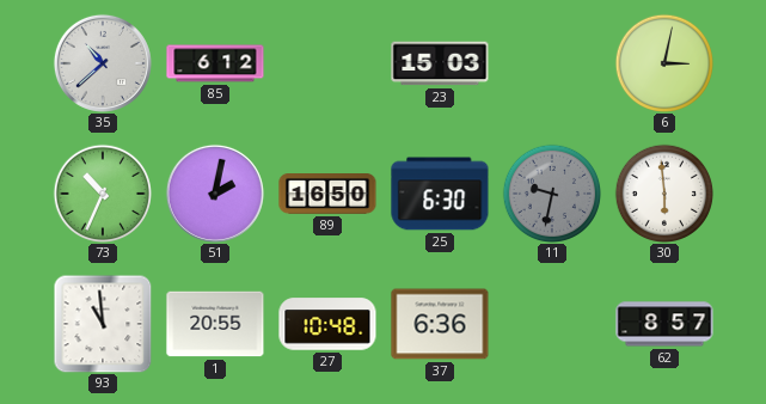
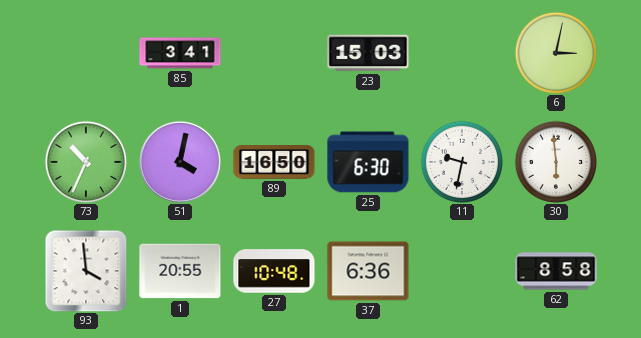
35: 10:38 -> none (103, 63)
85: 6:12 -> 3:41 (180, 53)
51: 2:02 -> 4:02 (180, 162)
11 dial: grey -> white (461, 161)
93: 10:59 -> 3:59 (86, 271)
62: 8:57 -> 8:58 (556, 271)
